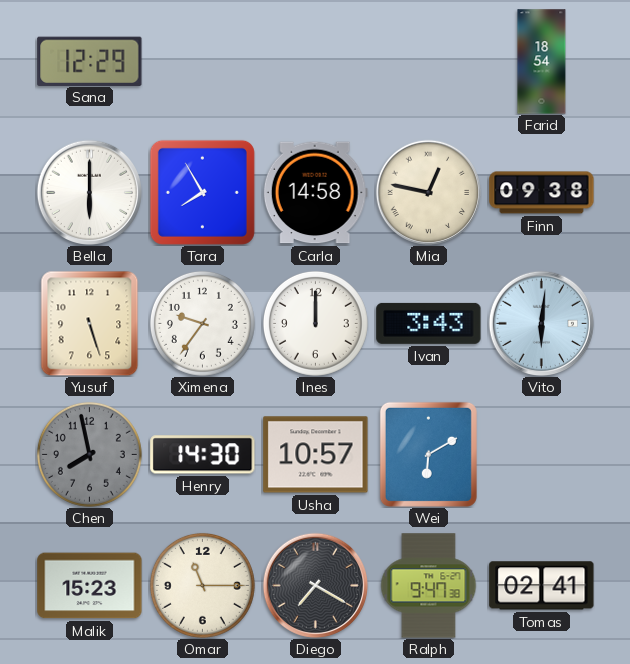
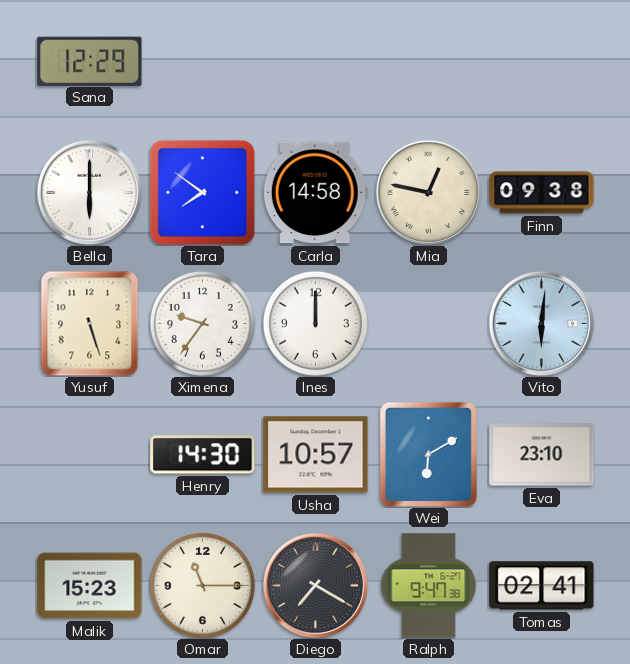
Farid: 18:54 -> none (542, 62)
Tara: 7:55 -> 7:51 (202, 192)
Ivan: 3:43 -> none (429, 323)
Chen: 7:58 -> none (89, 454)
Eva: none -> 23:10 (542, 455)
